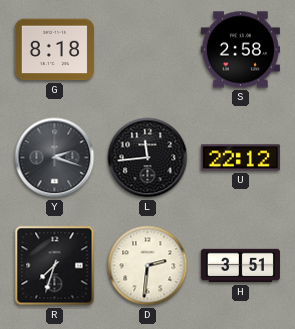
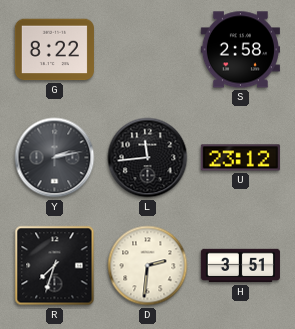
G: 8:18 -> 8:22 (54, 50)
Y: 2:18 -> 2:13 (55, 158)
U: 22:12 -> 23:12 (240, 158)
